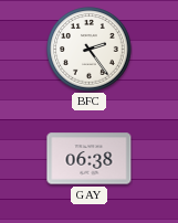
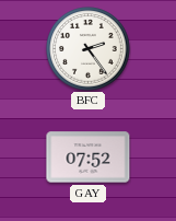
GAY: 06:38 -> 07:52 (89, 158)
